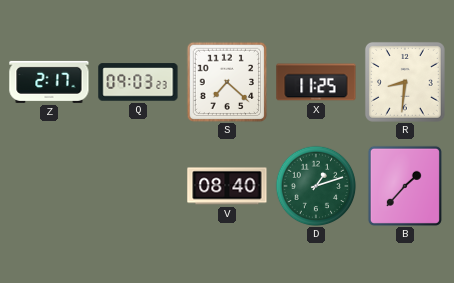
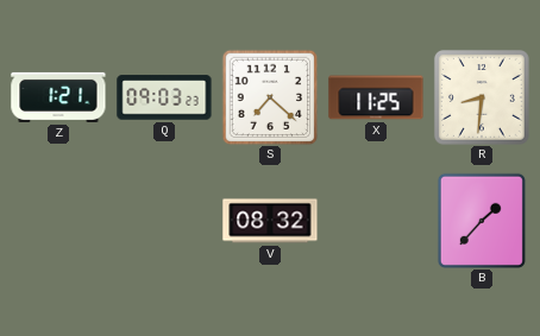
Z: 2:17 -> 1:21 (58, 97)
V: 08:40 -> 08:32 (270, 221)
D: 1:12 -> none (316, 186)
